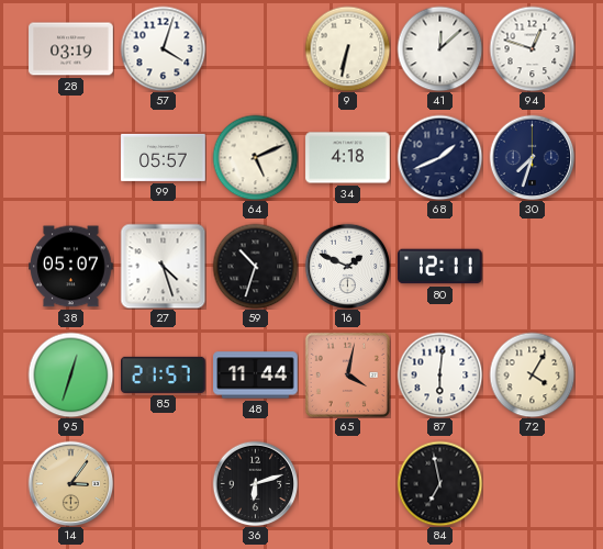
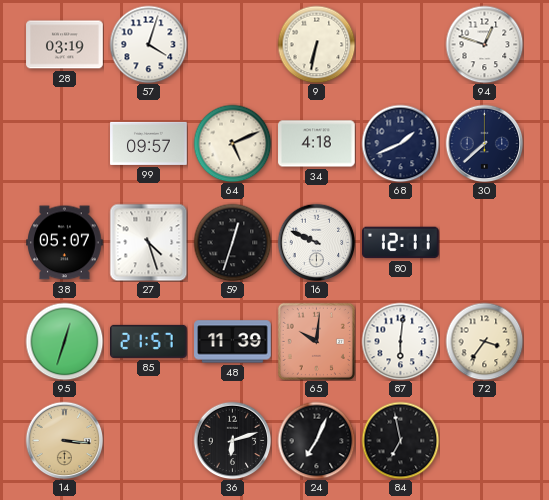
41: 12:08 -> none (439, 48)
99: 05:57 -> 09:57 (149, 143)
30: 7:33 -> 7:38 (484, 143)
59: 10:33 -> 12:33 (232, 242)
16: 1:49 -> 9:49 (316, 242)
48: 11:44 -> 11:39 (233, 342)
65: 4:02 -> 10:01 (316, 341)
72: 4:05 -> 3:36 (484, 341)
14: 3:06 -> 3:16 (64, 440)
24: none -> 7:04 (316, 440)
